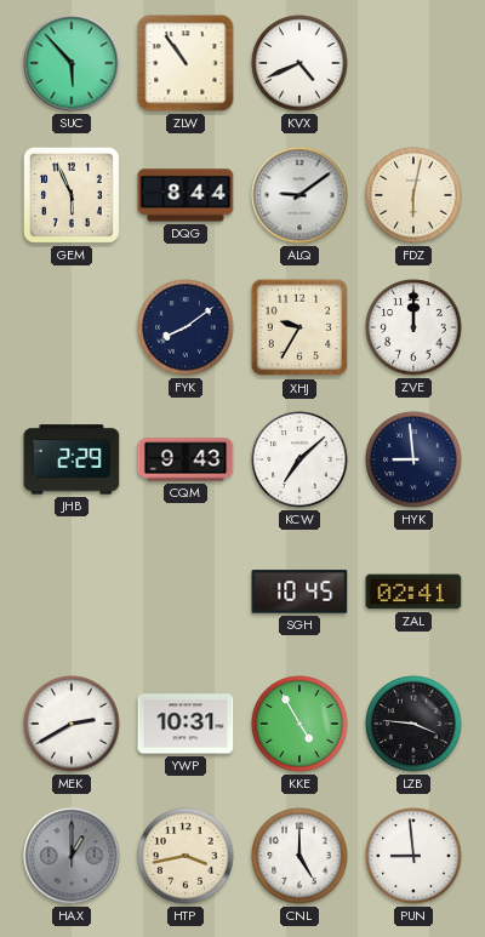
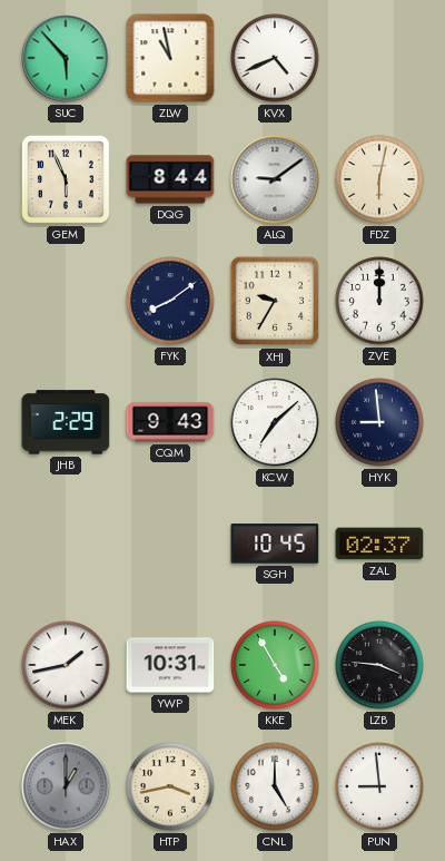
ZLW: 10:54 -> 10:58 (170, 58)
ZAL: 02:41 -> 02:37 (379, 544)
MEK: 2:40 -> 1:43 (66, 665)
